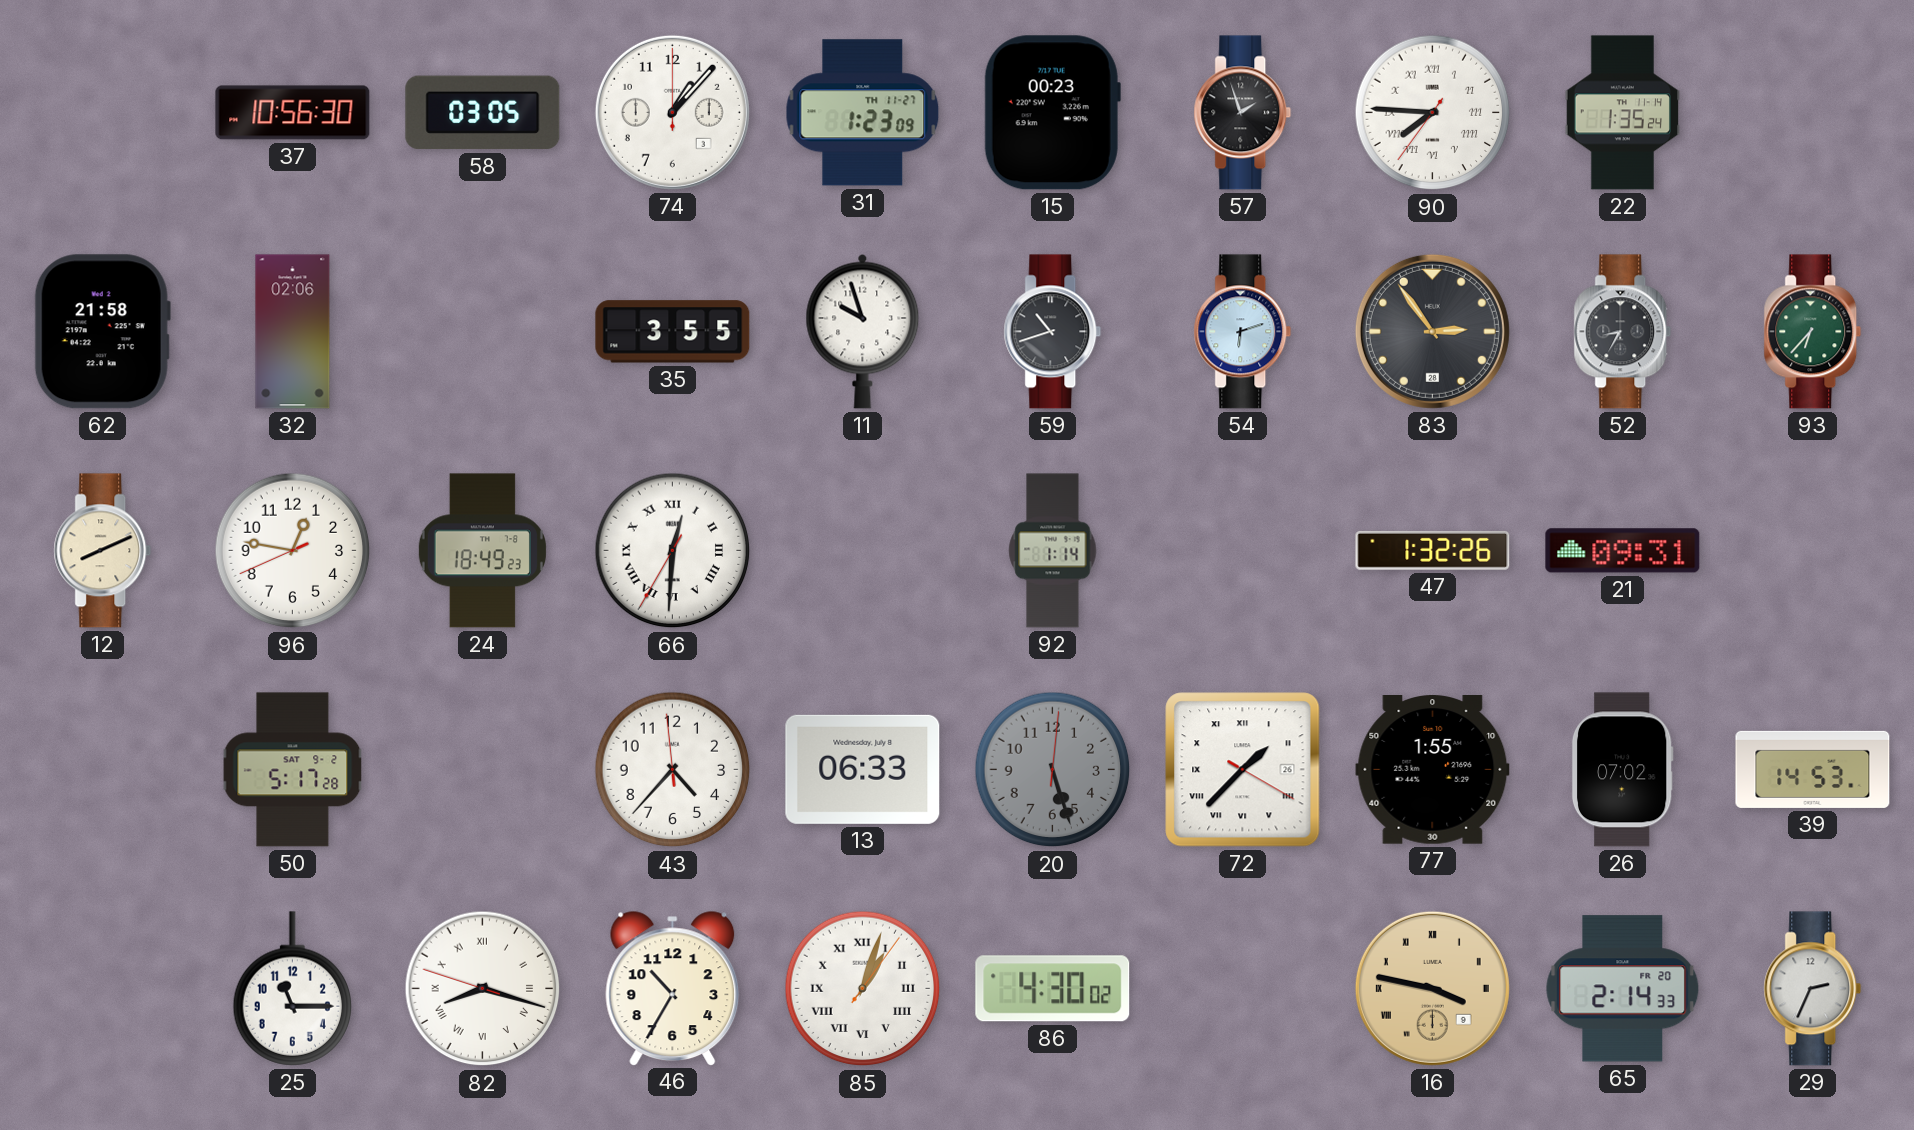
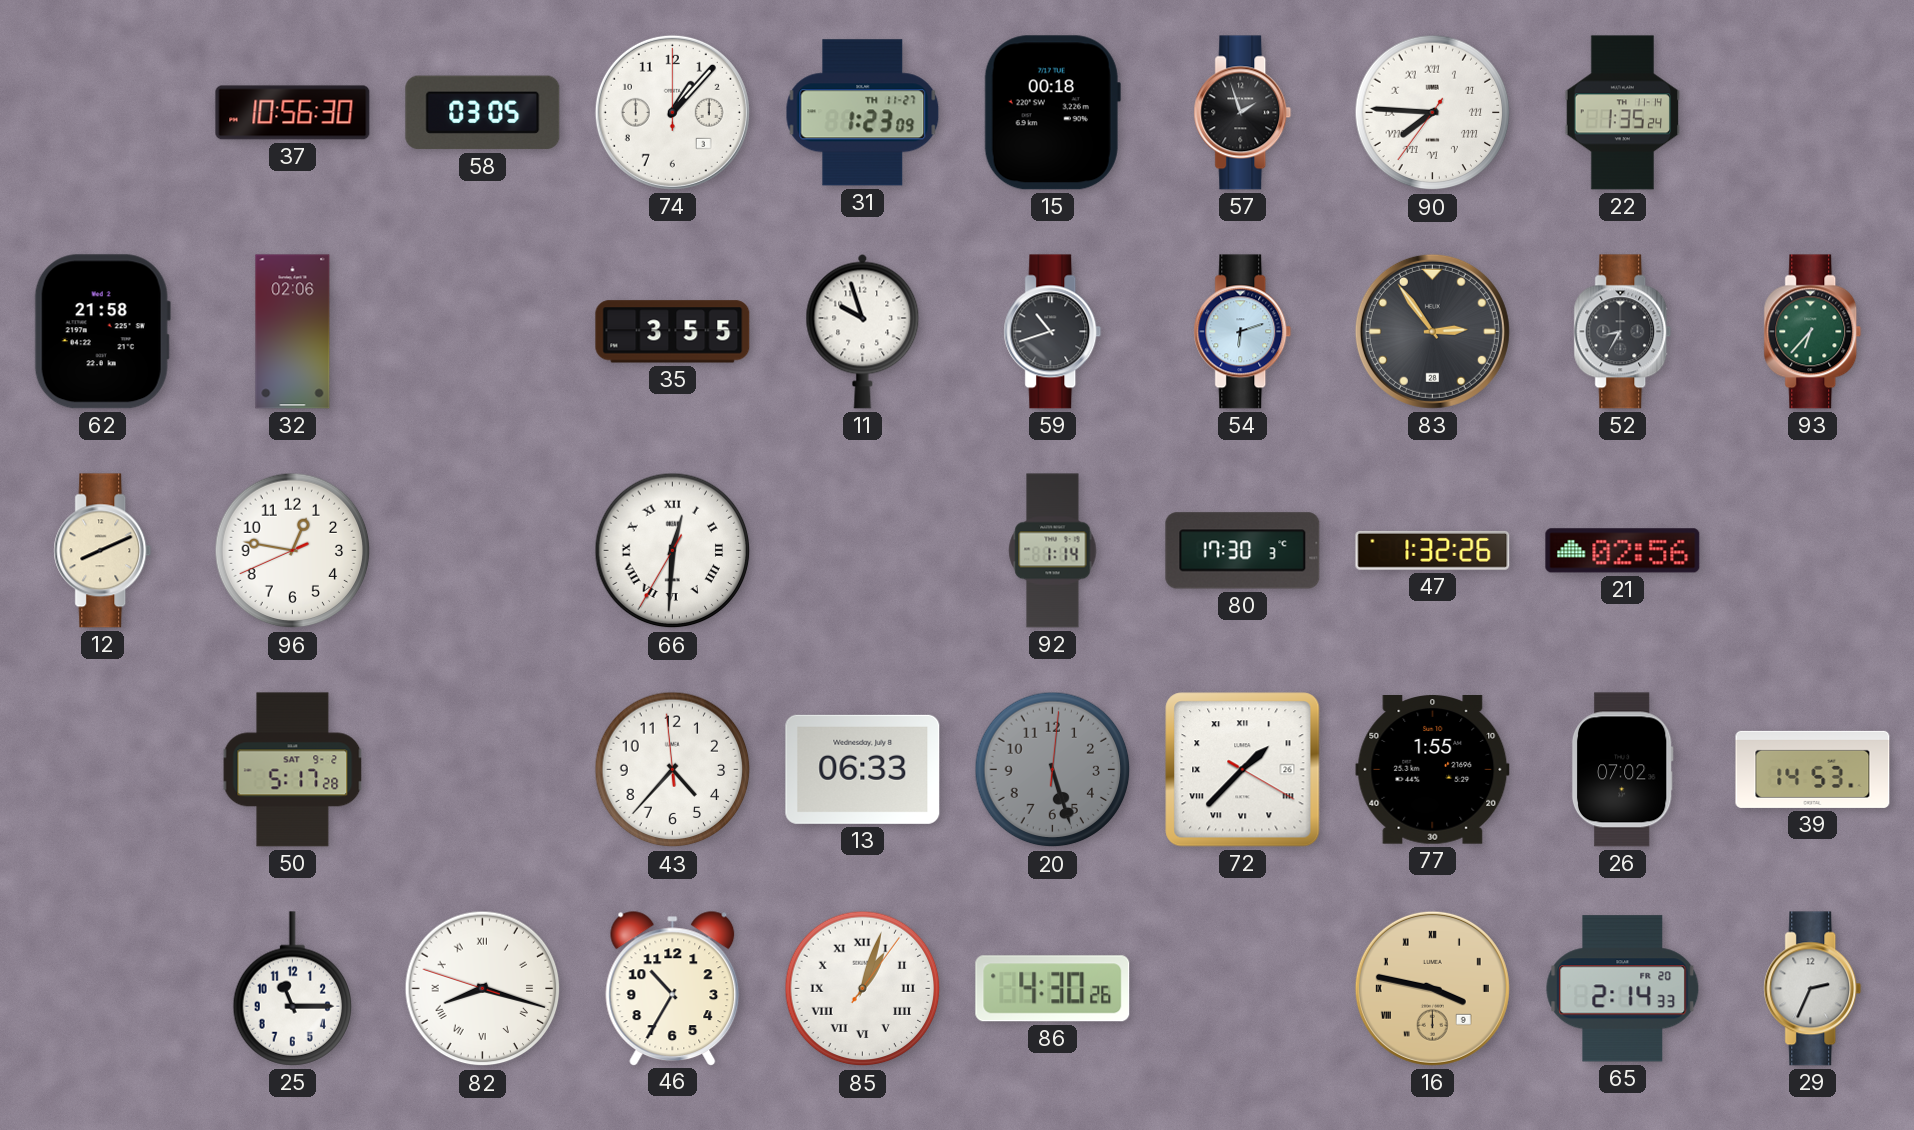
15: 00:23 -> 00:18 (1052, 113)
24: 18:49 -> none (482, 551)
80: none -> 17:30 (1243, 551)
21: 09:31 -> 02:56 (1623, 551)
86: 4:30:02 -> 4:30:26 (1053, 989)
